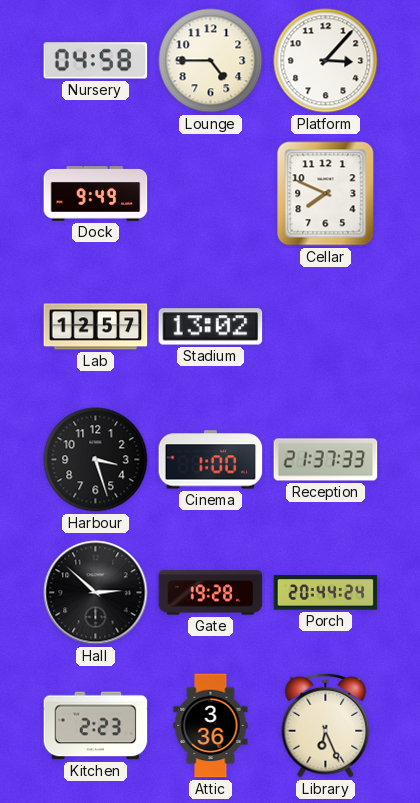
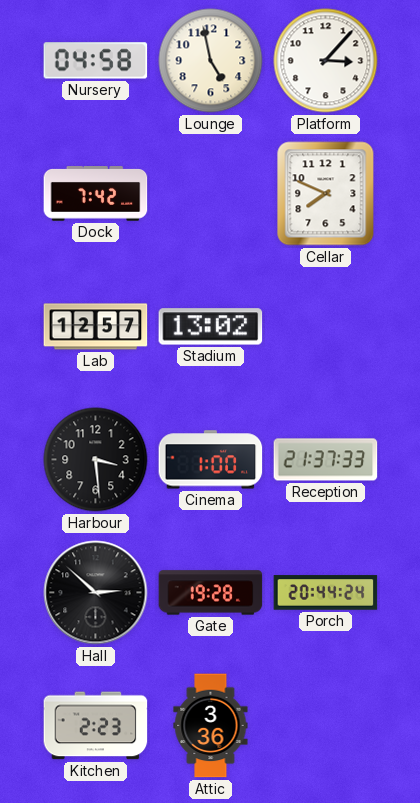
Lounge: 4:45 -> 4:58 (211, 61)
Dock: 9:49 -> 7:42 (96, 194)
Harbour: 3:27 -> 3:29 (96, 460)
Library: 6:26 -> none (326, 725)
